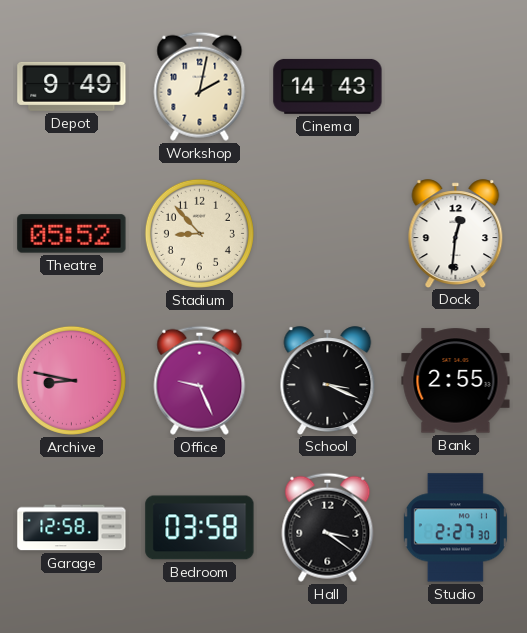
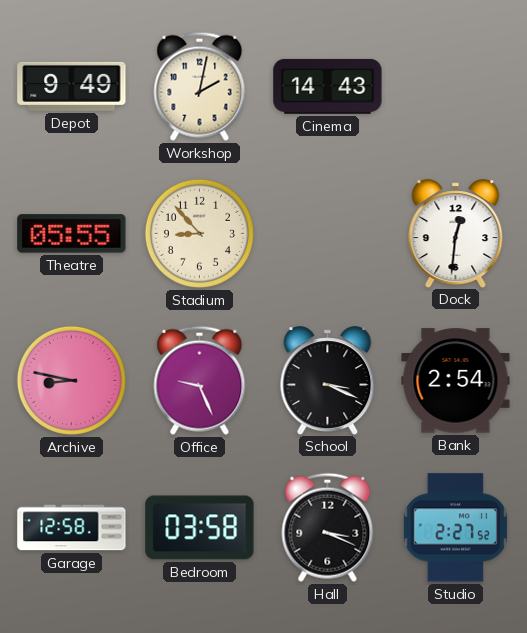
Theatre: 05:52 -> 05:55 (72, 234)
Bank: 2:55 -> 2:54 (456, 381)
Hall: 3:21 -> 3:19 (328, 527)
Studio: 2:27:30 -> 2:27:52 (455, 528)
